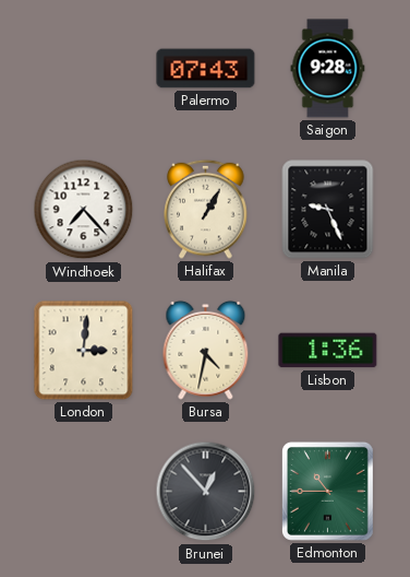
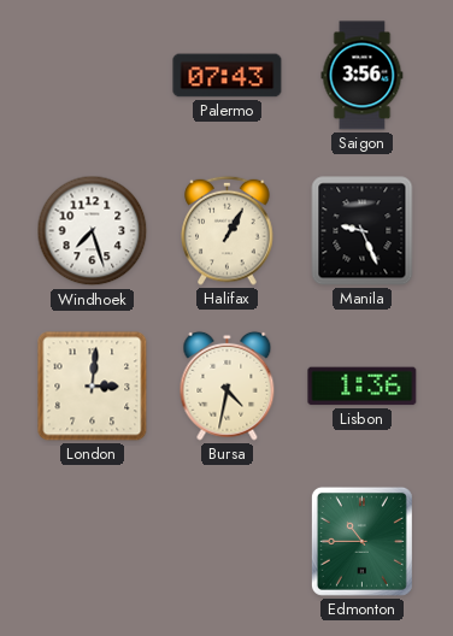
Saigon: 9:28 -> 3:56 (363, 76)
Windhoek: 7:23 -> 7:27 (93, 231)
Brunei: 12:53 -> none (206, 492)
